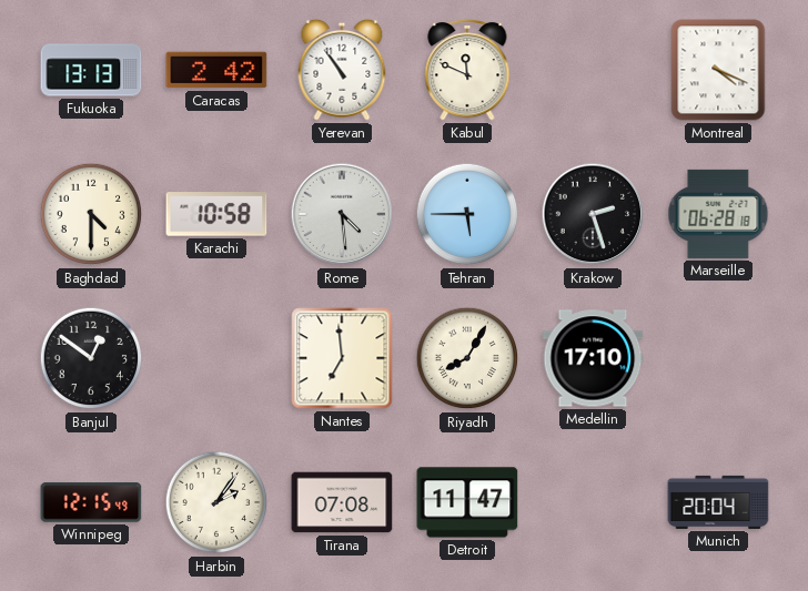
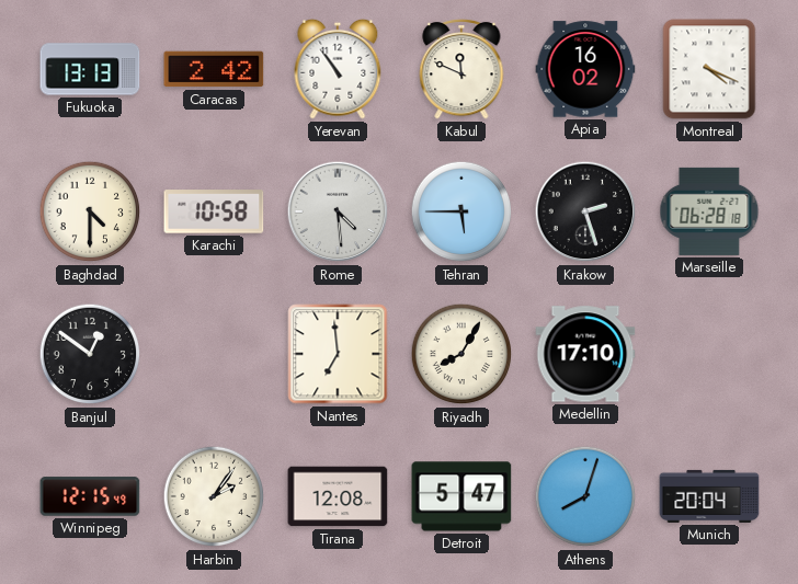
Apia: none -> 16:02 (585, 69)
Tirana: 07:08 -> 12:08 (338, 496)
Detroit: 11:47 -> 5:47 (461, 496)
Athens: none -> 8:03 (585, 496)
